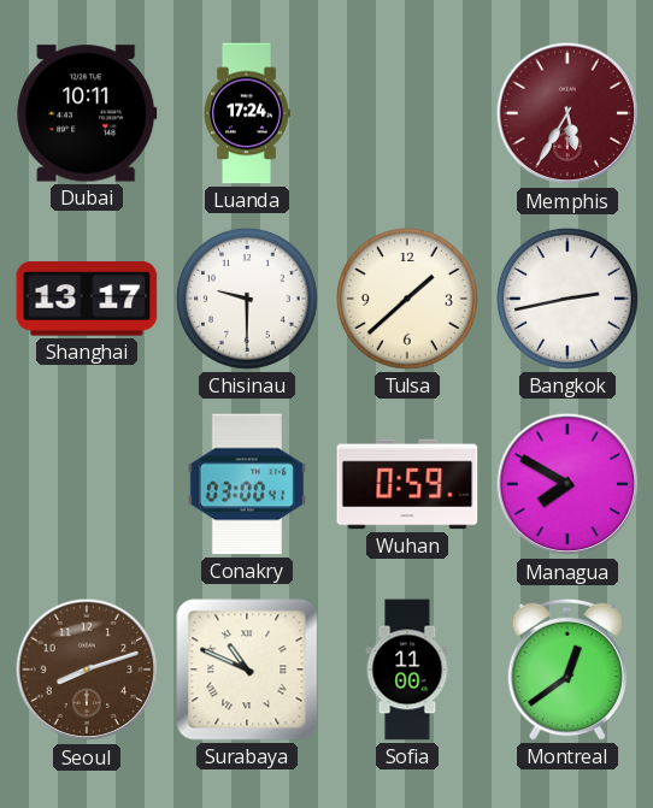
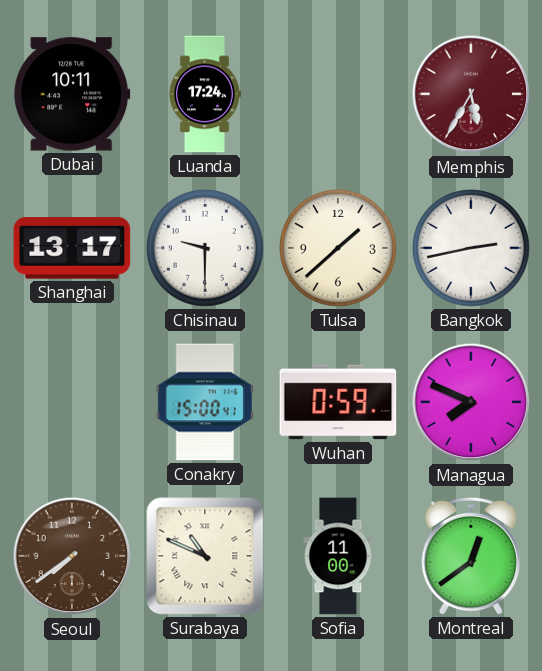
Conakry: 03:00 -> 15:00 (205, 402)
Managua: 7:50 -> 7:49 (471, 402)
Seoul: 8:12 -> 7:39 (72, 556)
